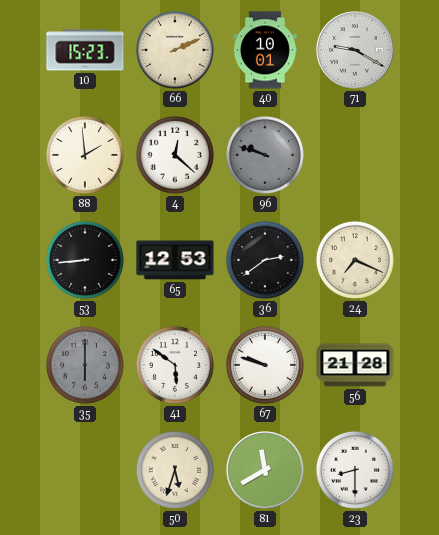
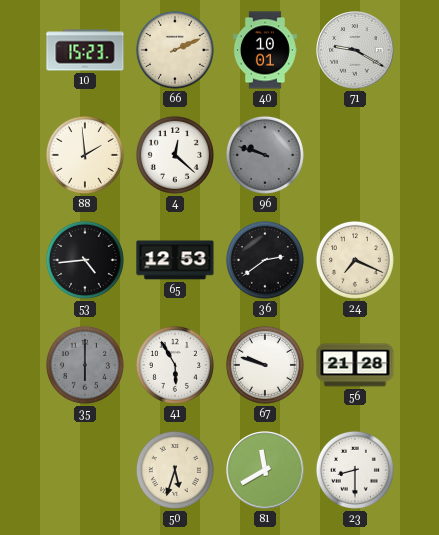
53: 8:44 -> 4:44 (85, 260)
41: 5:51 -> 5:55 (175, 365)
